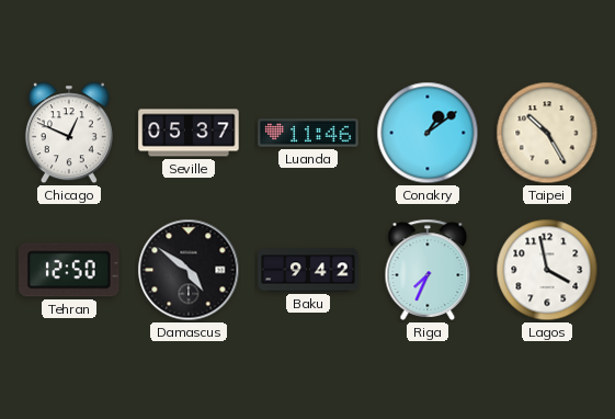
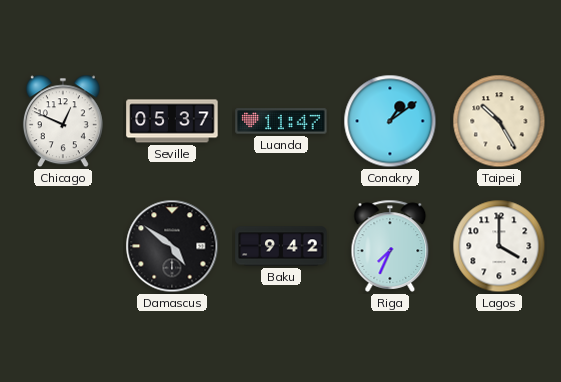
Luanda: 11:46 -> 11:47 (281, 121)
Tehran: 12:50 -> none (69, 270)
Lagos: 3:58 -> 4:00 (499, 246)
